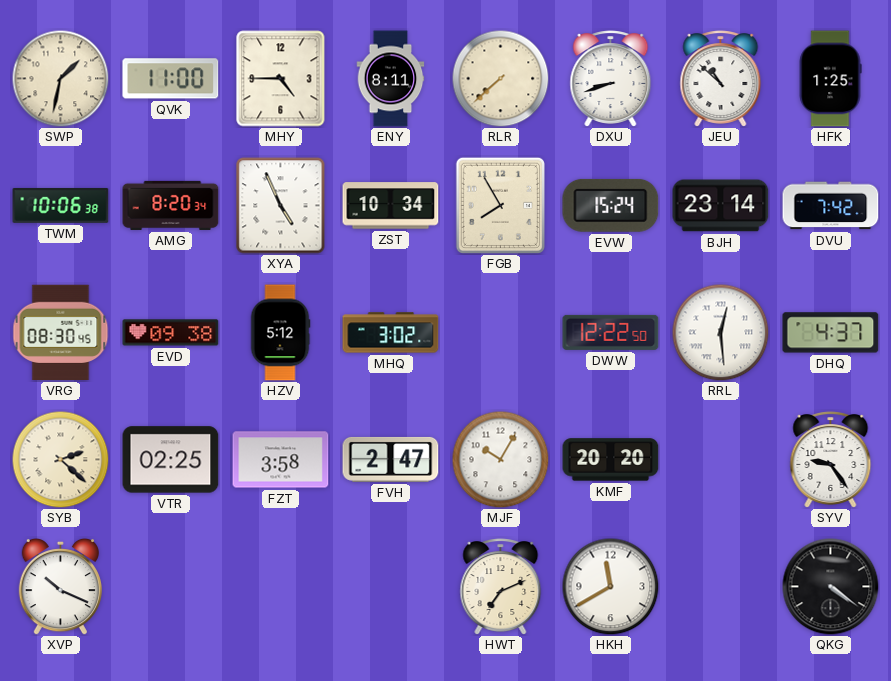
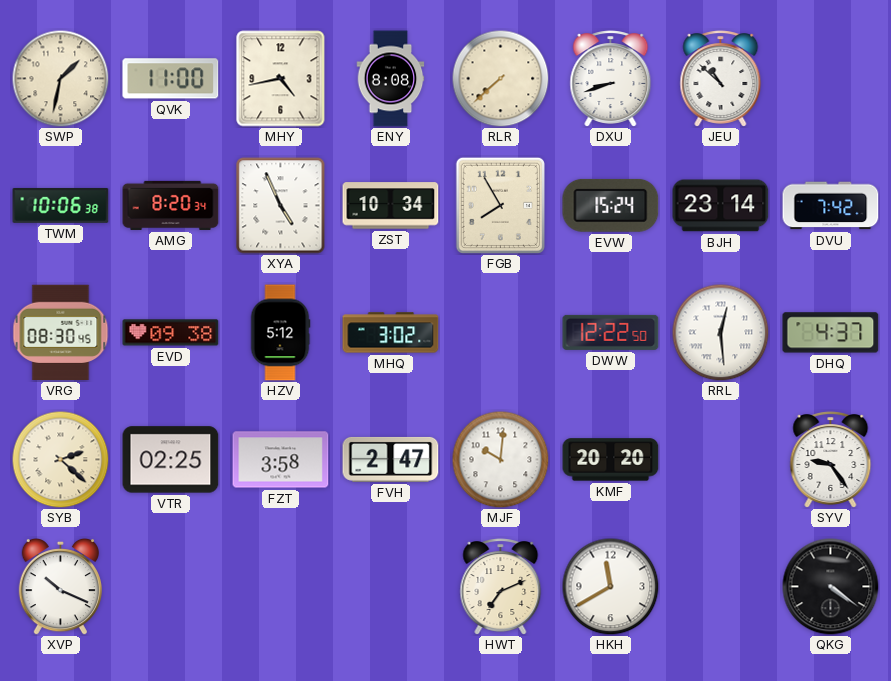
MHY: 4:45 -> 4:43 (281, 79)
ENY: 8:11 -> 8:08 (391, 79)
HFK: 1:25 -> none (830, 79)
MJF: 10:05 -> 10:01 (500, 459)
